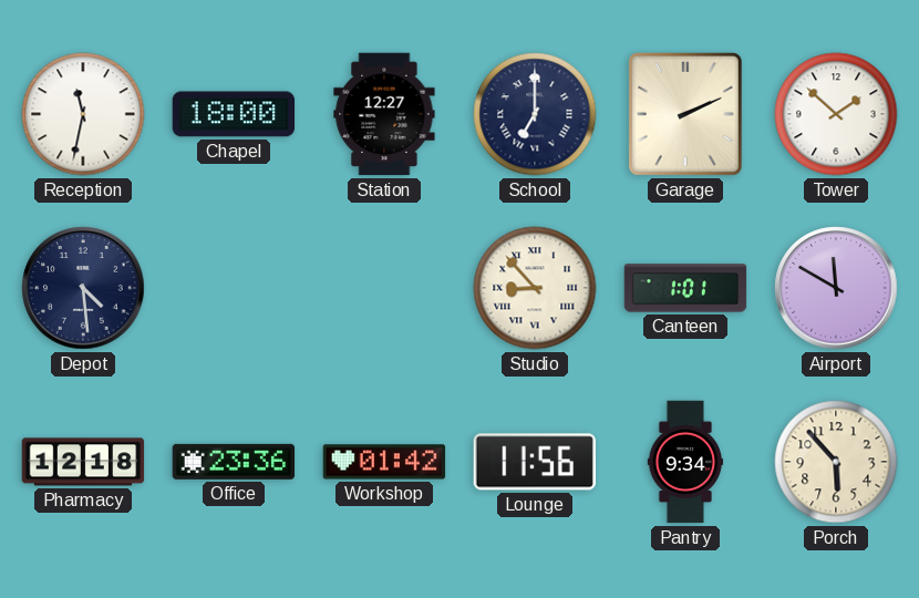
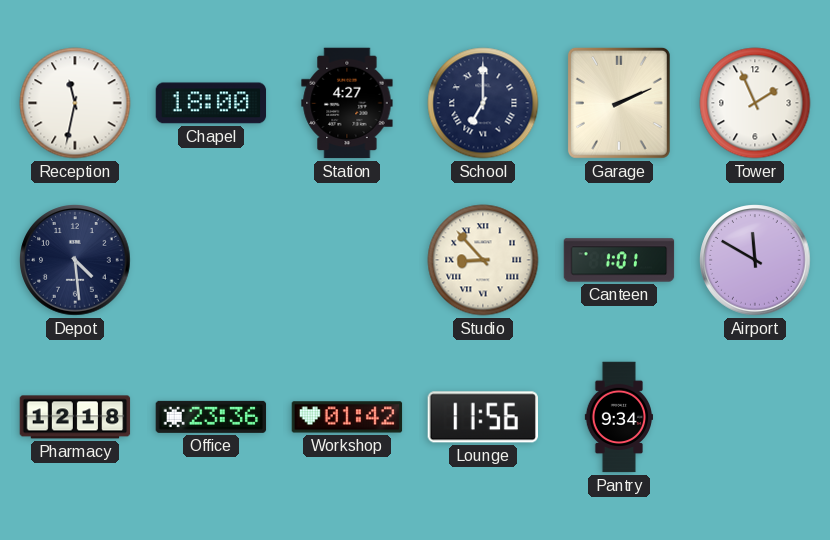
Station: 12:27 -> 4:27 (347, 103)
Tower: 1:52 -> 1:56 (755, 103)
Porch: 5:53 -> none (836, 462)
